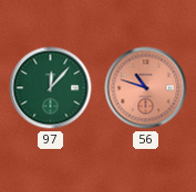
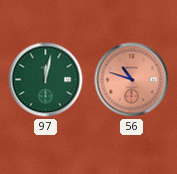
97: 12:07 -> 12:02 (46, 80)
